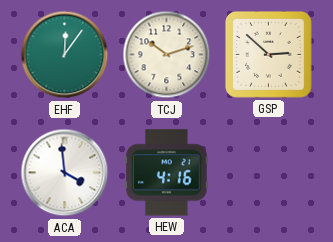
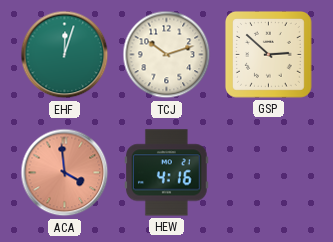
EHF: 12:06 -> 12:03 (65, 55)
ACA dial: white -> salmon (65, 173)
